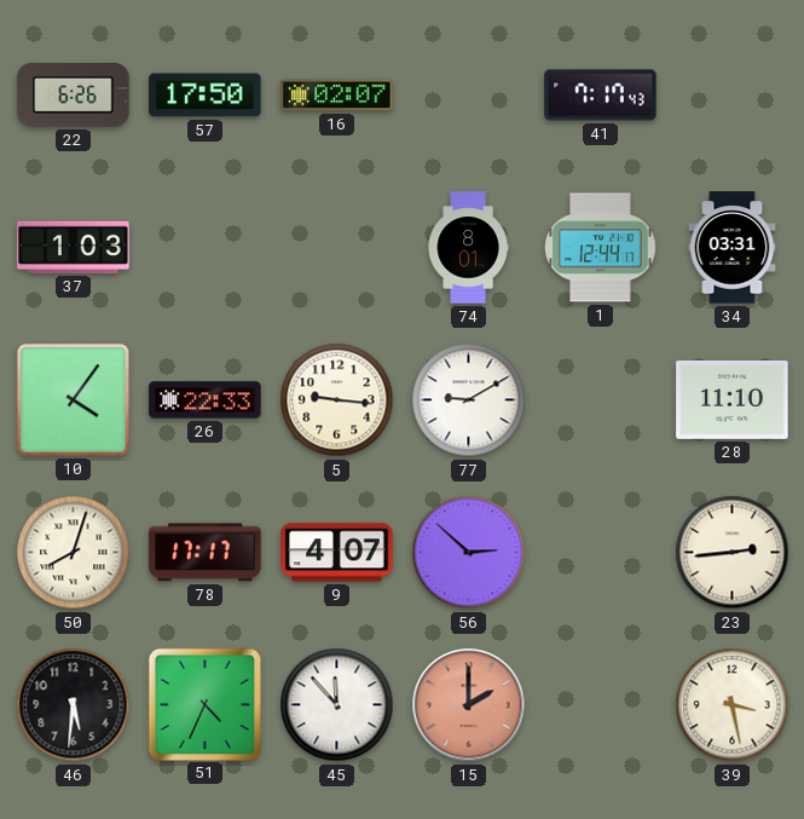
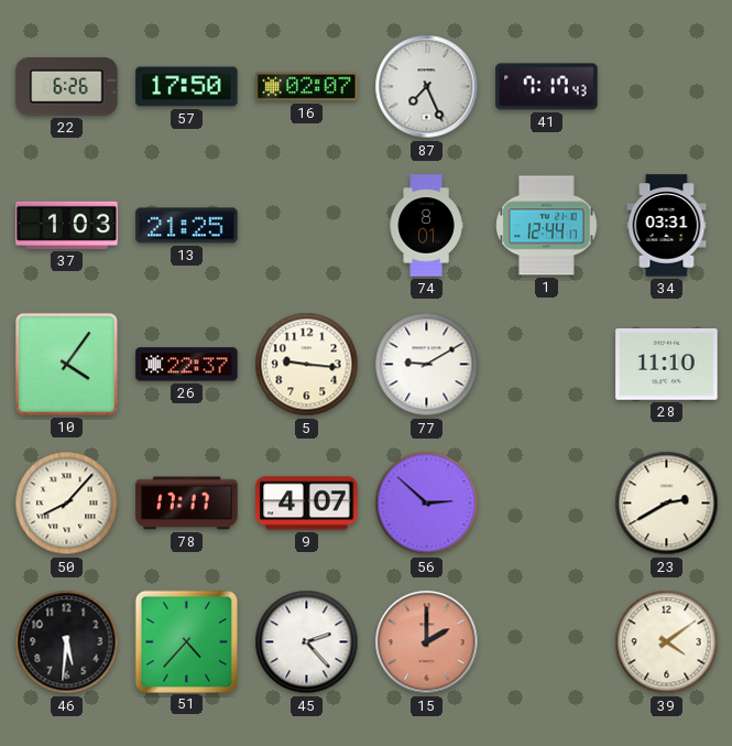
87: none -> 7:26 (427, 87)
13: none -> 21:25 (187, 226)
26: 22:33 -> 22:37 (187, 365)
50: 8:03 -> 8:07 (67, 504)
23: 2:44 -> 2:40 (667, 504)
51: 4:34 -> 4:37 (186, 641)
45: 11:53 -> 2:23 (307, 642)
39: 3:28 -> 4:09 (667, 642)
